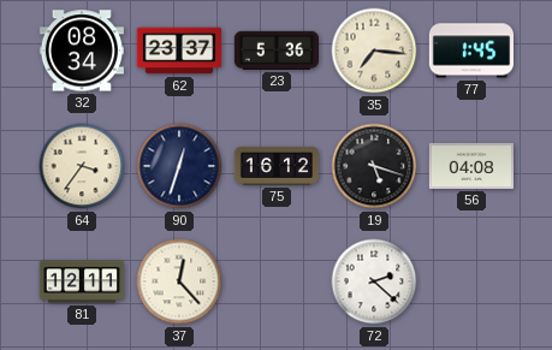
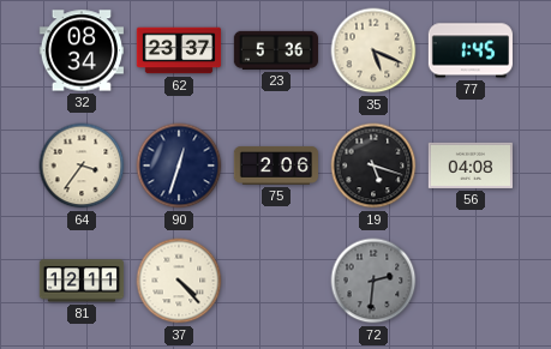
35: 7:16 -> 5:19 (373, 50)
75: 16:12 -> 2:06 (276, 166)
37: 12:23 -> 4:23 (179, 281)
72: 2:22 -> 2:31 (373, 281)
72 dial: white -> grey (373, 281)
